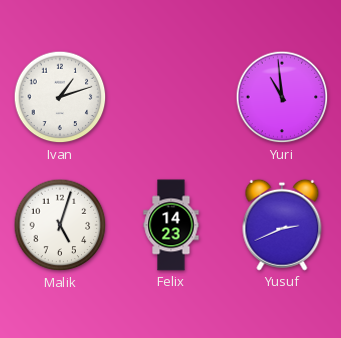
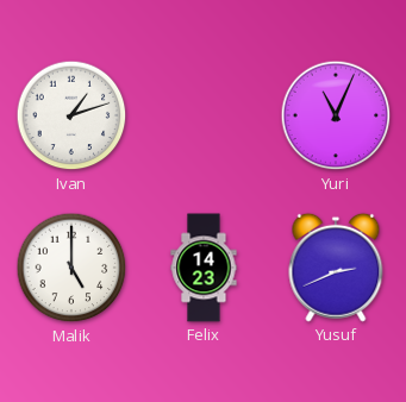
Yuri: 10:59 -> 11:04 (336, 115)
Malik: 5:03 -> 5:00 (71, 268)
